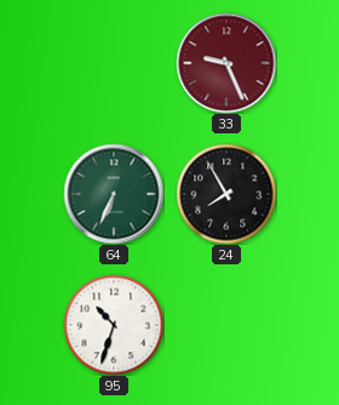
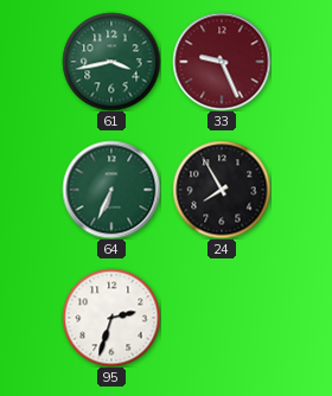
61: none -> 3:43 (111, 62)
95: 10:33 -> 2:33 (111, 318)
